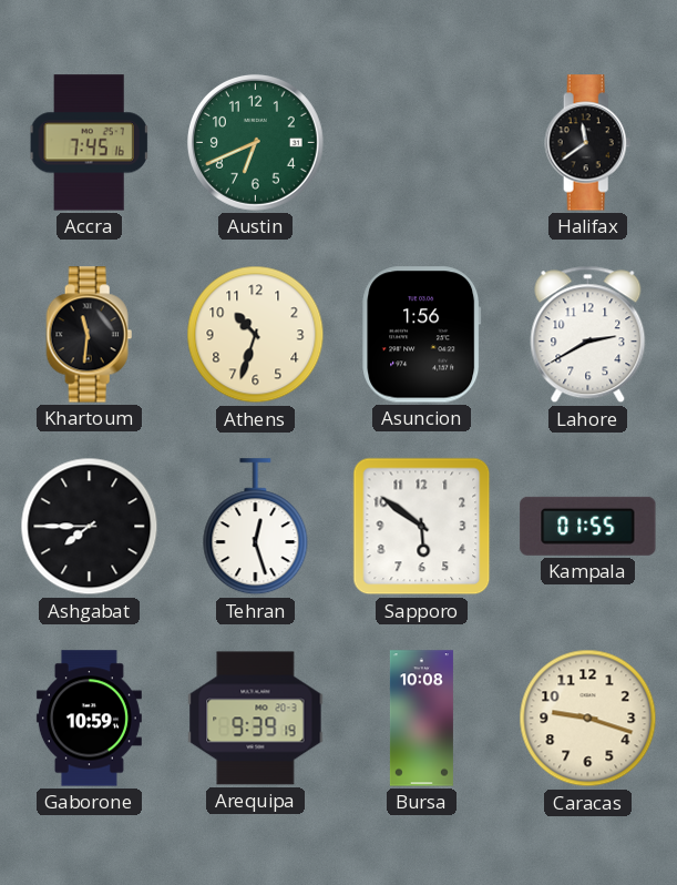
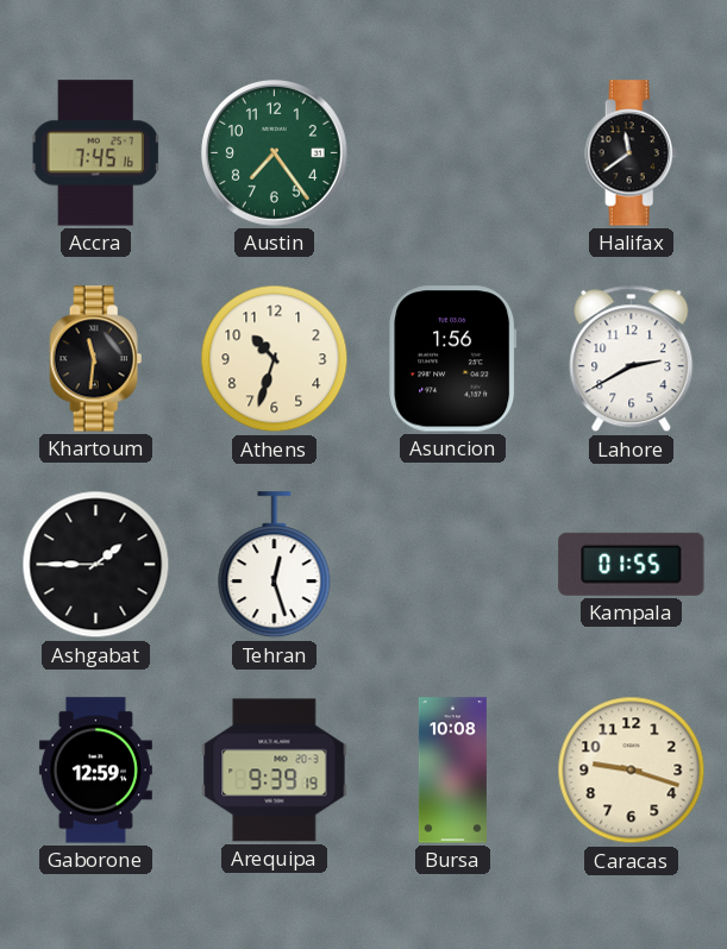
Austin: 6:41 -> 7:24 (274, 152)
Ashgabat: 7:45 -> 1:45 (96, 565)
Sapporo: 5:51 -> none (422, 527)
Gaborone: 10:59 -> 12:59 (95, 771)
